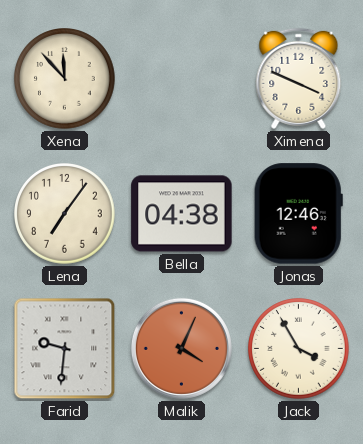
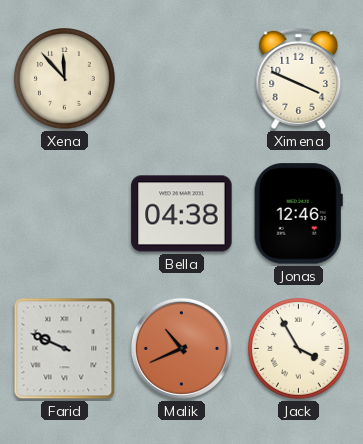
Lena: 7:06 -> none (65, 214)
Farid: 9:31 -> 9:49 (65, 349)
Malik: 4:04 -> 10:41 (181, 348)
